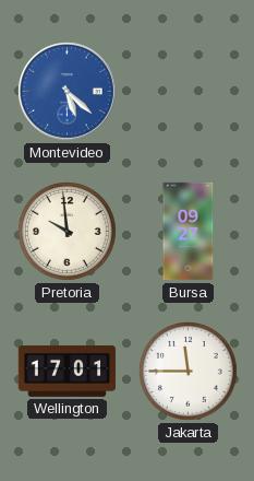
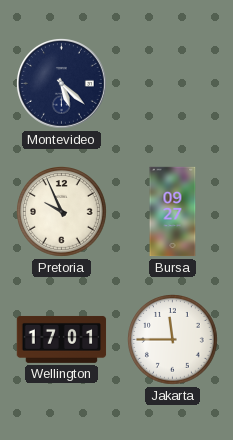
Montevideo dial: blue -> navy (62, 84)
Pretoria: 9:59 -> 9:56 (62, 212)
